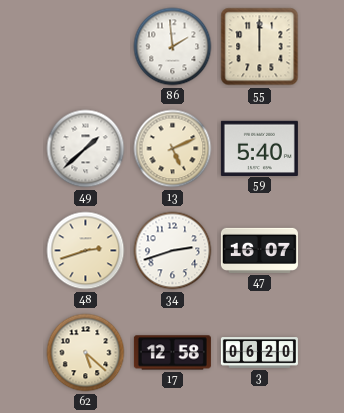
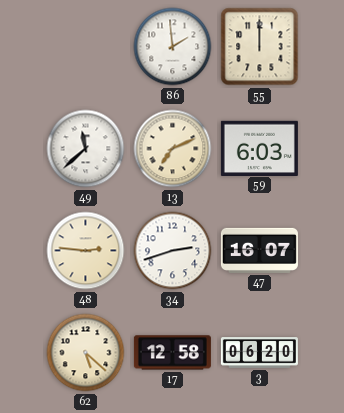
49: 1:38 -> 11:38 (86, 149)
13: 5:11 -> 7:11 (173, 149)
59: 5:40 -> 6:03 (259, 148)
48: 2:42 -> 2:46 (86, 251)
